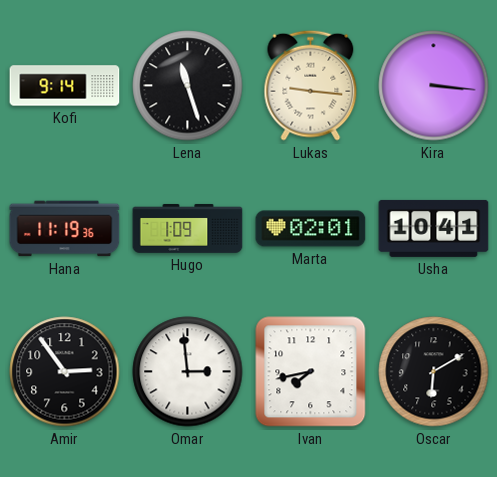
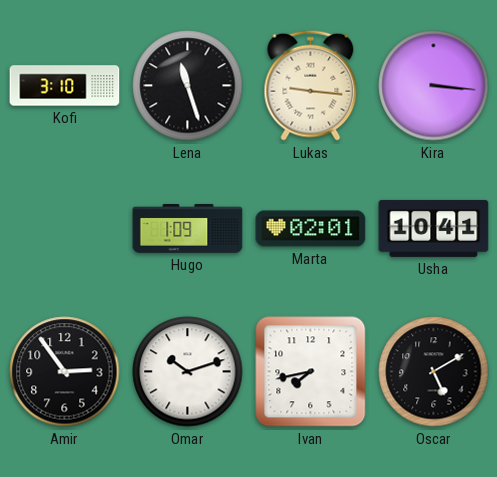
Kofi: 9:14 -> 3:10 (65, 86)
Hana: 11:19 -> none (65, 229)
Omar: 2:59 -> 10:12 (188, 372)
Oscar: 6:10 -> 5:10 (434, 372)
